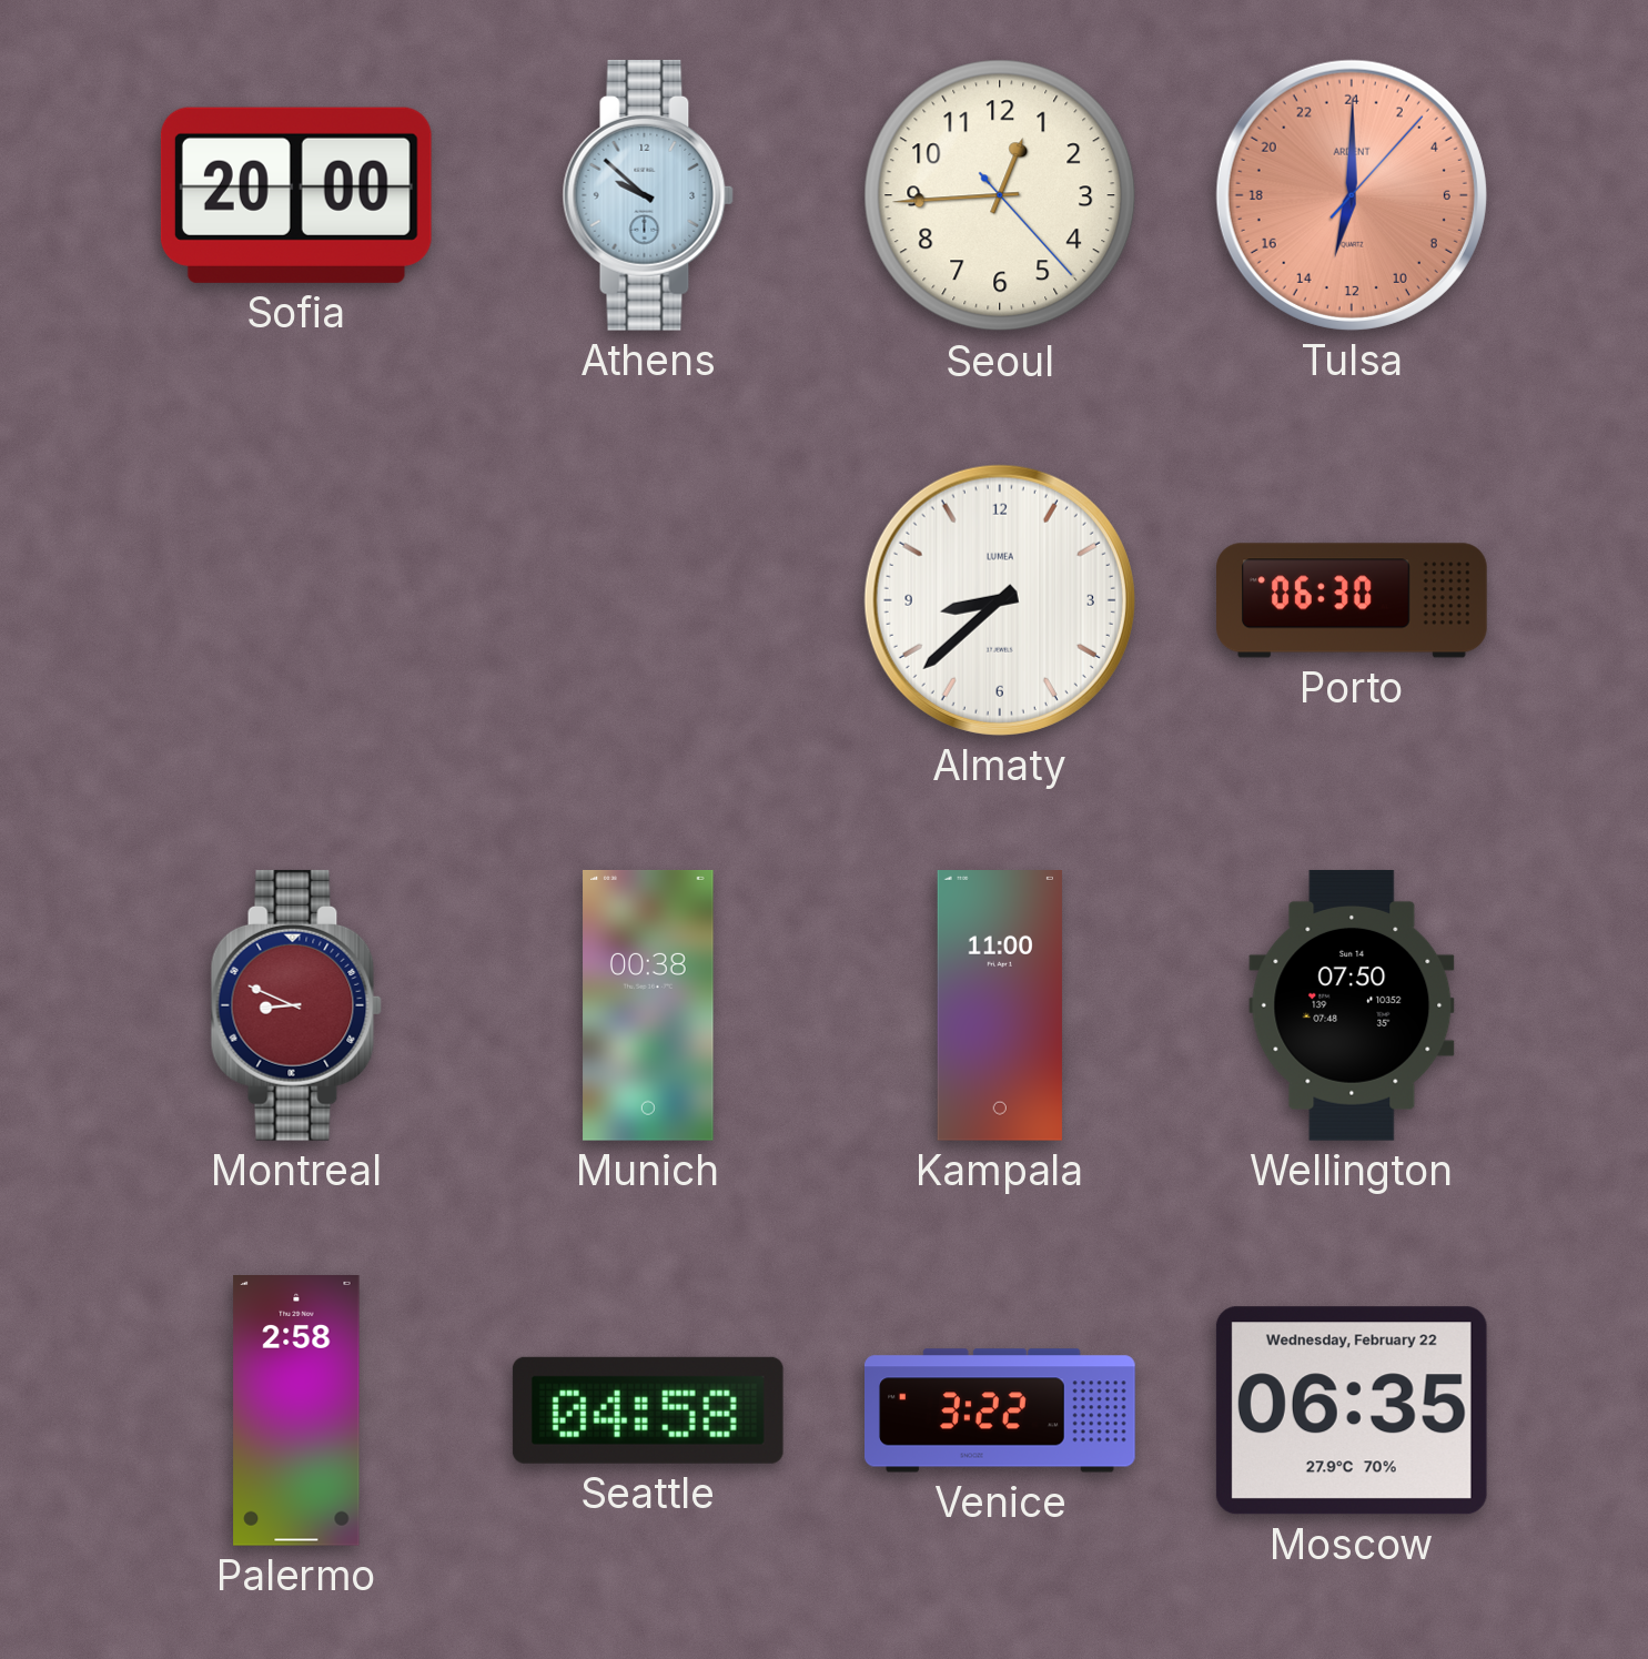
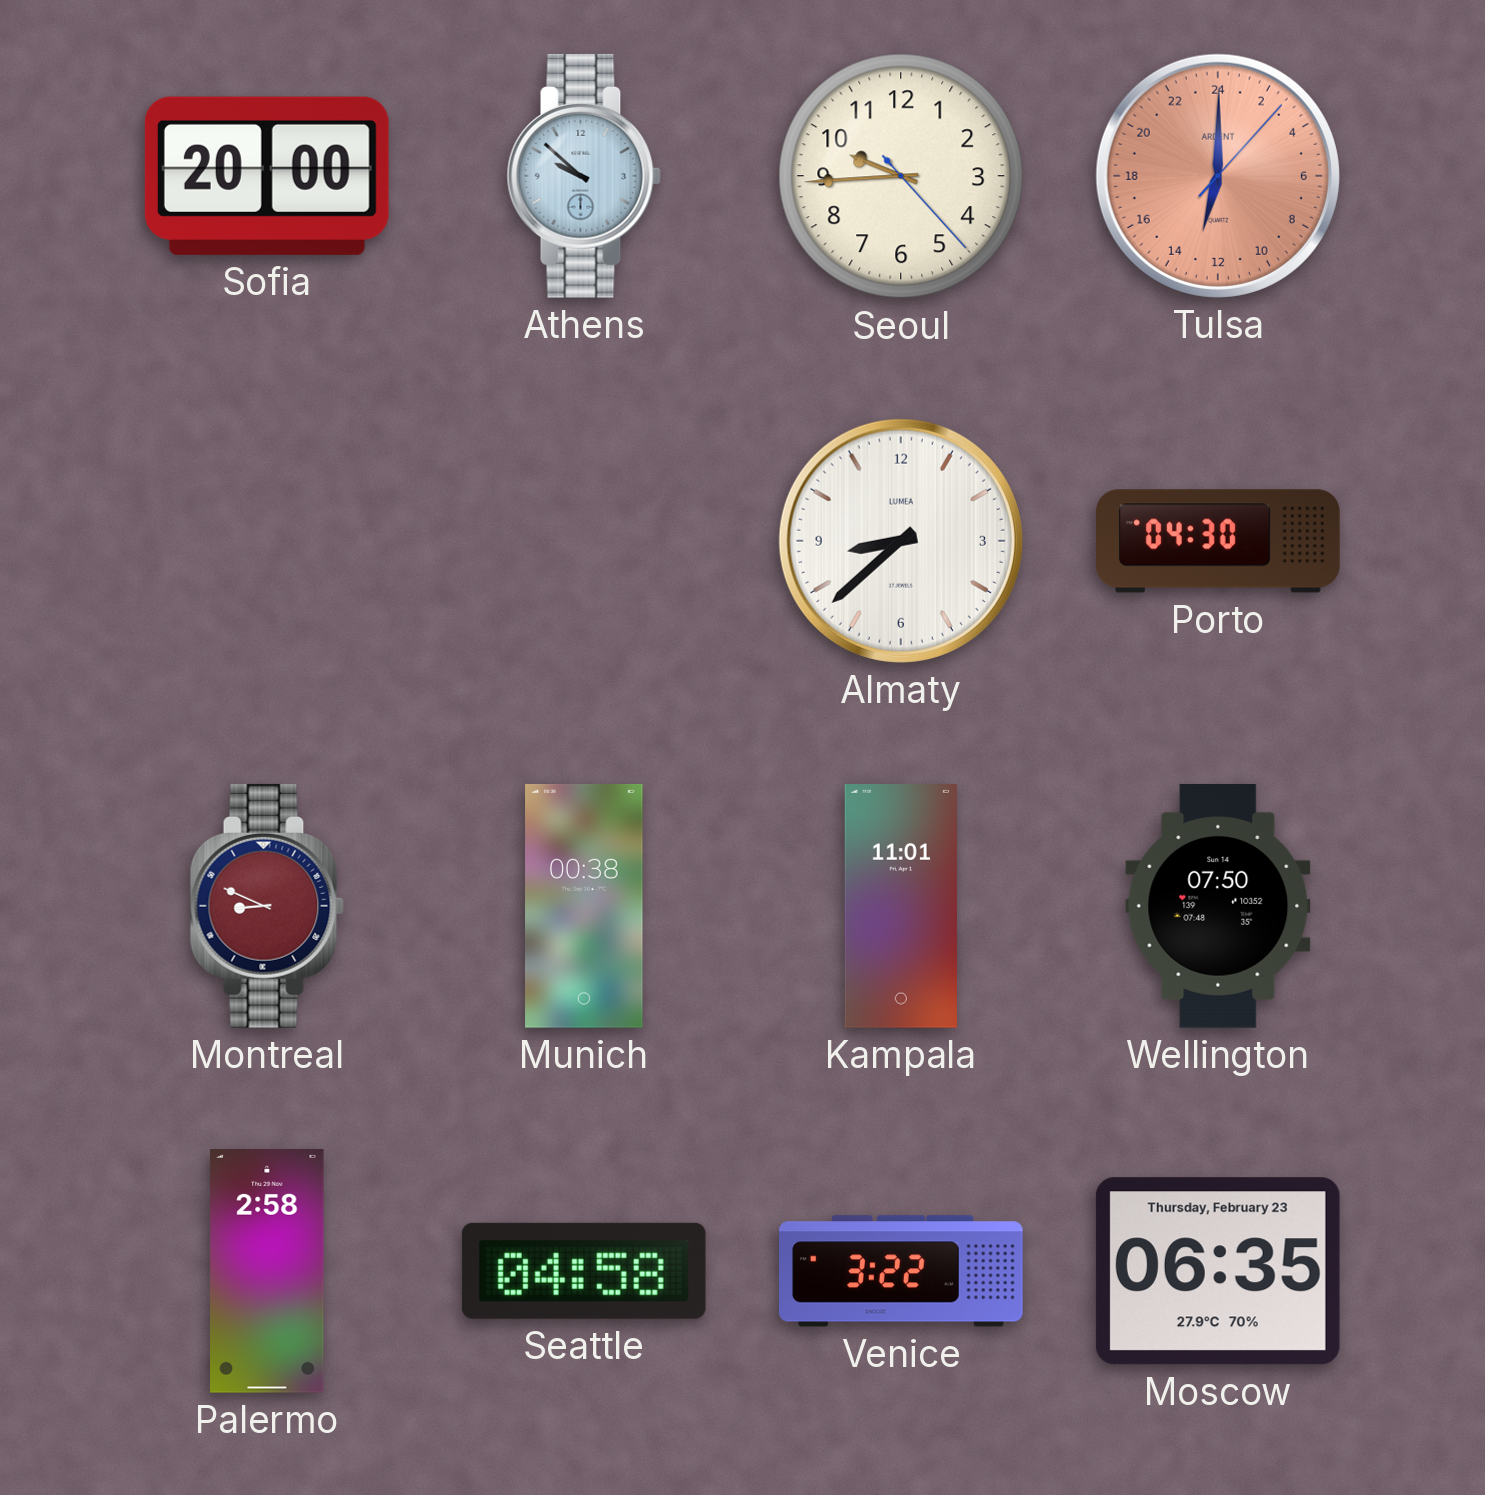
Seoul: 12:44 -> 9:44 (901, 176)
Porto: 06:30 -> 04:30 (1219, 541)
Kampala: 11:00 -> 11:01 (901, 907)
Moscow date: Wednesday, February 22 -> Thursday, February 23 (1218, 1271)
